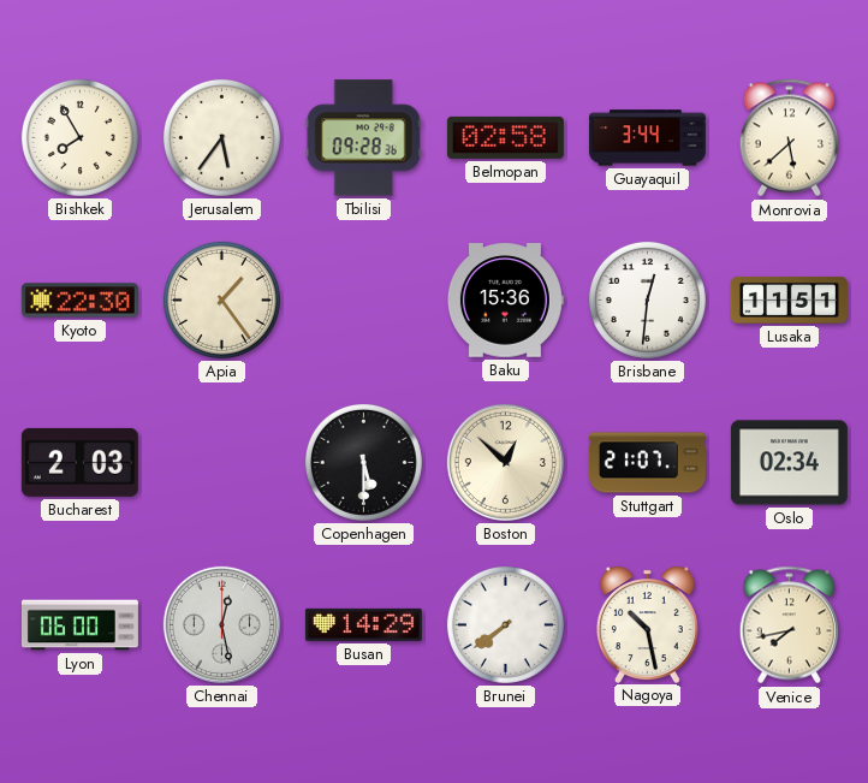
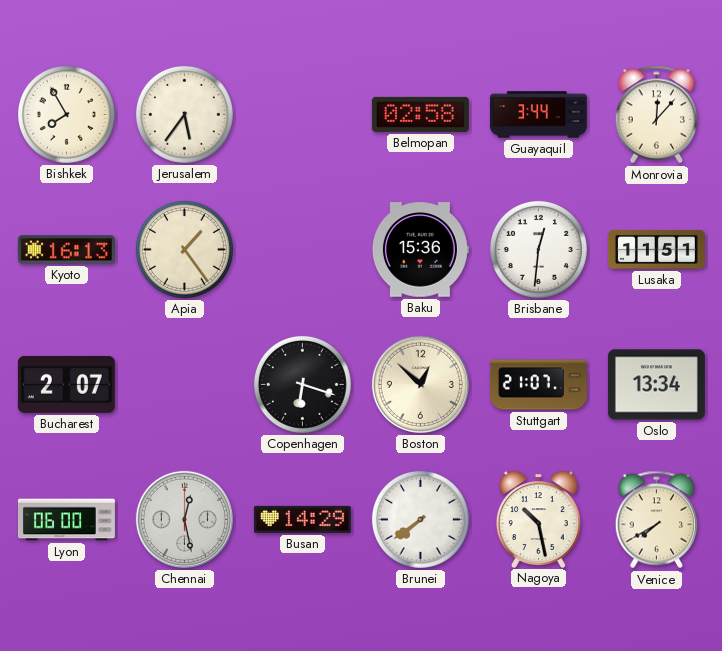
Tbilisi: 09:28 -> none (363, 138)
Monrovia: 5:38 -> 12:07 (657, 115)
Kyoto: 22:30 -> 16:13 (66, 250)
Bucharest: 2:03 -> 2:07 (66, 384)
Copenhagen: 5:30 -> 6:18 (302, 384)
Oslo: 02:34 -> 13:34 (656, 385)
Venice: 7:43 -> 7:40 (657, 520)
